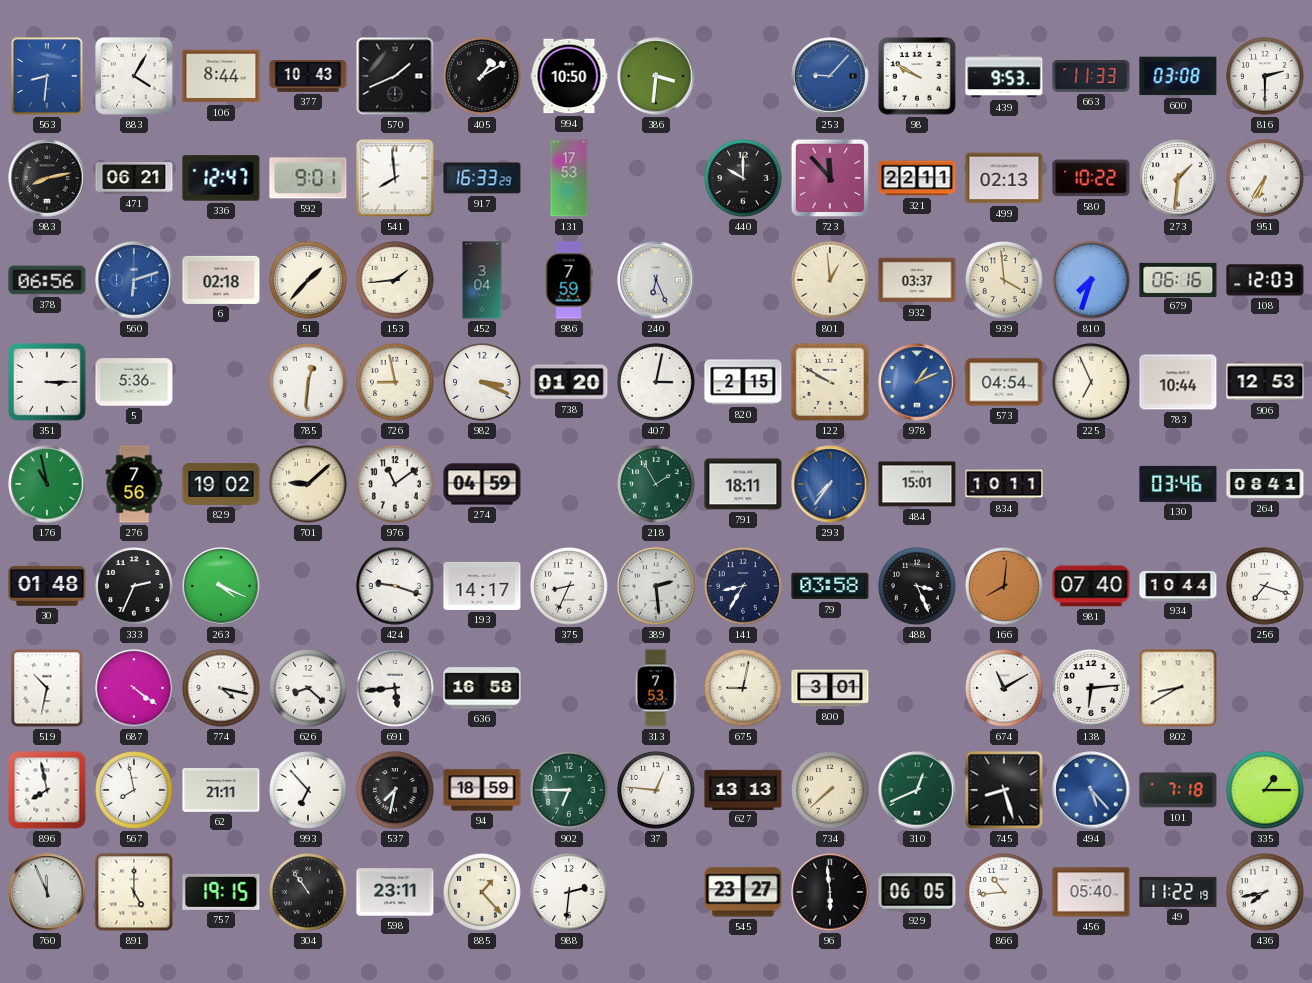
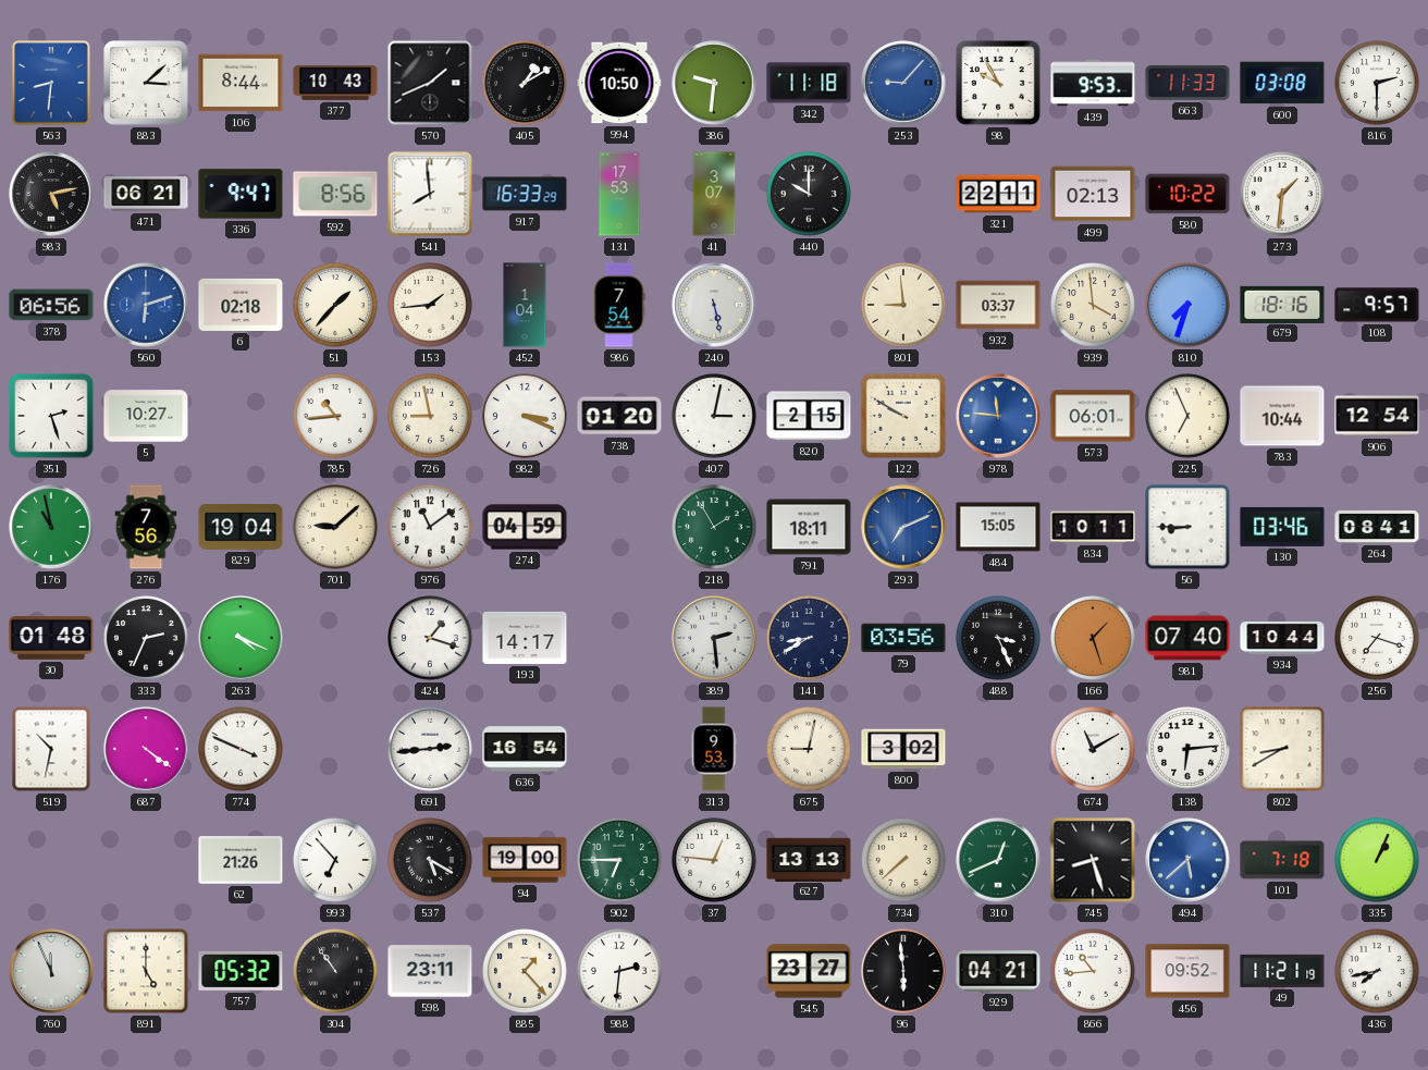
883: 4:05 -> 3:08 (146, 83)
386: 3:31 -> 9:31 (714, 83)
342: none -> 11:18 (809, 83)
98: 9:50 -> 9:55 (998, 83)
983: 8:13 -> 5:13 (51, 194)
336: 12:47 -> 9:47 (241, 194)
592: 9:01 -> 8:56 (335, 194)
41: none -> 3:07 (714, 194)
723: 11:53 -> none (830, 178)
951: 6:35 -> none (1266, 179)
452: 3:04 -> 1:04 (525, 305)
986: 7:59 -> 7:54 (619, 305)
240: 6:26 -> 5:28 (714, 305)
801: 12:59 -> 8:59 (904, 306)
679: 06:16 -> 18:16 (1282, 304)
108: 12:03 -> 9:57 (1377, 305)
351: 3:15 -> 2:27 (51, 416)
5: 5:36 -> 10:27 (146, 416)
785: 12:31 -> 10:44 (336, 417)
978: 1:11 -> 11:46 (998, 416)
573: 04:54 -> 06:01 (1093, 416)
906: 12:53 -> 12:54 (1377, 416)
829: 19:02 -> 19:04 (241, 527)
293: 7:36 -> 7:11 (903, 527)
484: 15:01 -> 15:05 (998, 527)
56: none -> 8:45 (1187, 527)
424: 9:18 -> 1:18 (431, 639)
375: 8:34 -> none (570, 587)
141: 8:35 -> 8:40 (810, 639)
79: 03:58 -> 03:56 (903, 638)
166: 8:01 -> 1:27 (1094, 639)
774: 4:17 -> 3:49 (242, 750)
626: 8:22 -> none (309, 689)
691: 5:44 -> 2:44 (431, 750)
636: 16:58 -> 16:54 (525, 749)
313: 7:53 -> 9:53 (714, 749)
800: 3:01 -> 3:02 (903, 749)
896: 7:58 -> none (47, 790)
567: 7:58 -> none (135, 791)
62: 21:11 -> 21:26 (241, 860)
537: 7:32 -> 5:20 (431, 861)
94: 18:59 -> 19:00 (525, 860)
494: 5:23 -> 5:38 (1187, 860)
335: 1:15 -> 1:04 (1378, 861)
757: 19:15 -> 05:32 (241, 971)
929: 06:05 -> 04:21 (998, 971)
456: 05:40 -> 09:52 (1187, 971)
49: 11:22 -> 11:21 (1282, 971)
